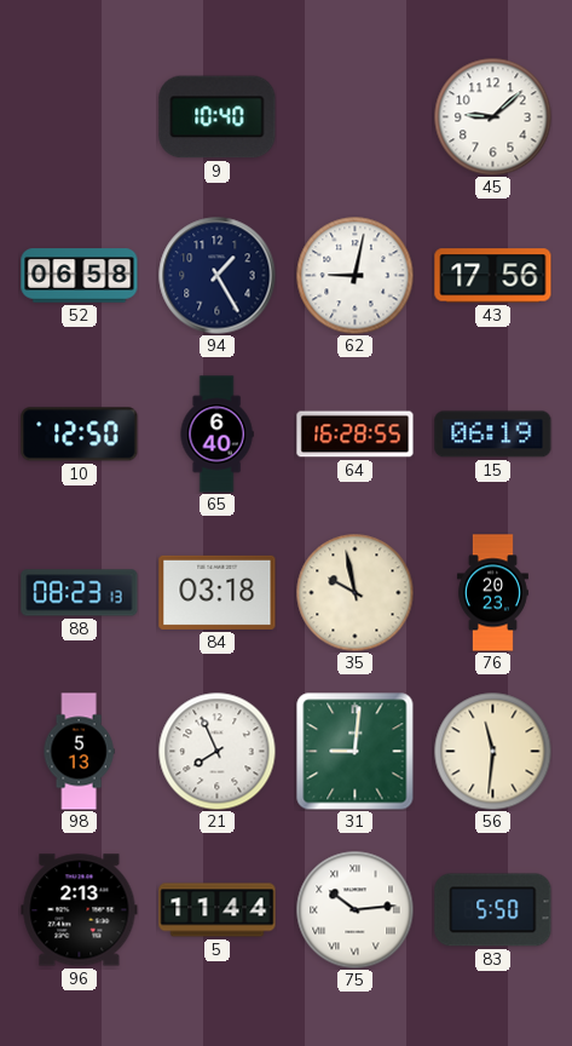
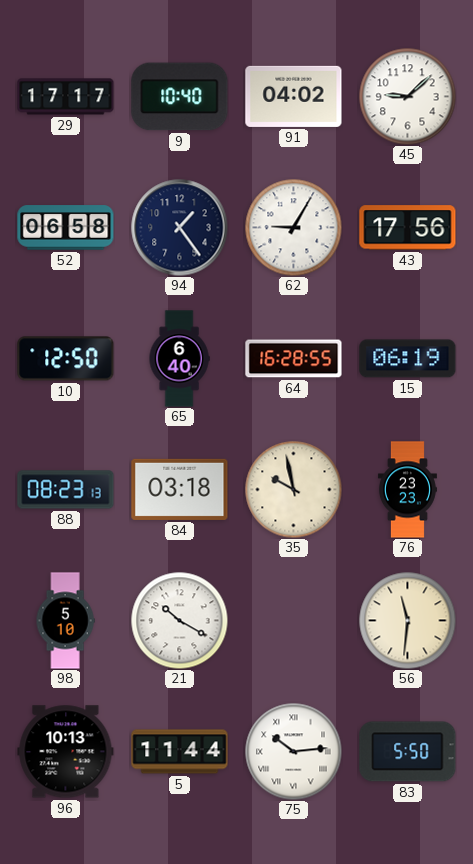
29: none -> 17:17 (66, 97)
91: none -> 04:02 (294, 96)
94: 1:25 -> 1:24 (180, 228)
62: 9:02 -> 9:05 (293, 227)
76: 20:23 -> 23:23 (407, 490)
98: 5:13 -> 5:10 (65, 621)
21: 7:56 -> 10:20 (179, 620)
31: 9:01 -> none (356, 752)
96: 2:13 -> 10:13 (66, 752)
